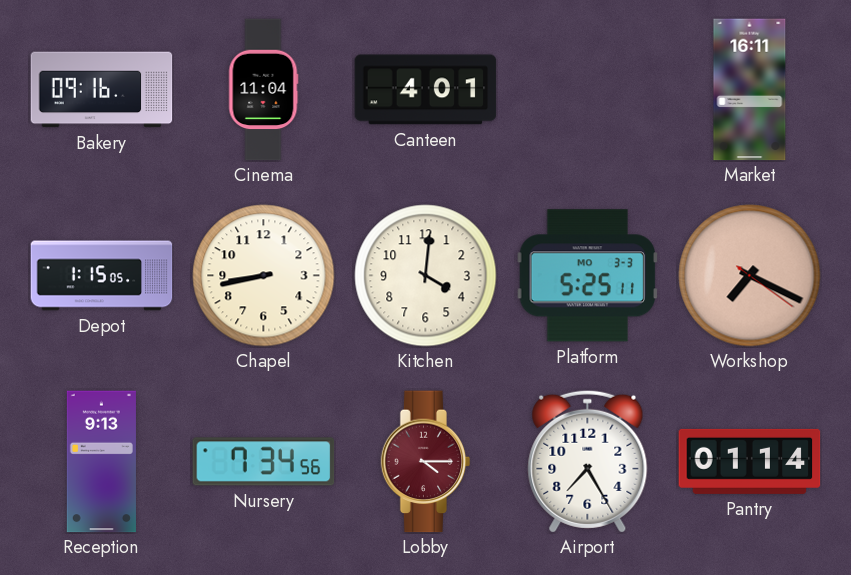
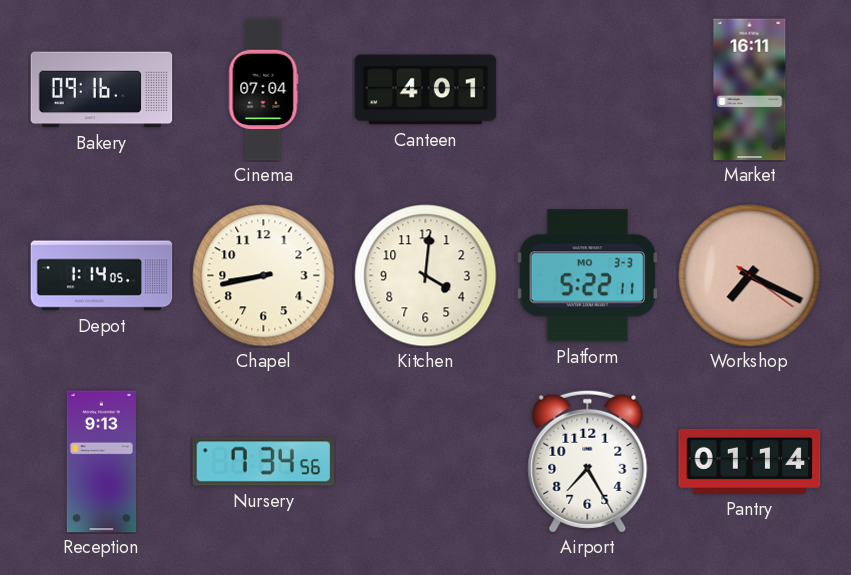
Cinema: 11:04 -> 07:04 (263, 90)
Depot: 1:15 -> 1:14 (102, 276)
Platform: 5:25 -> 5:22 (588, 276)
Lobby: 4:15 -> none (426, 462)
